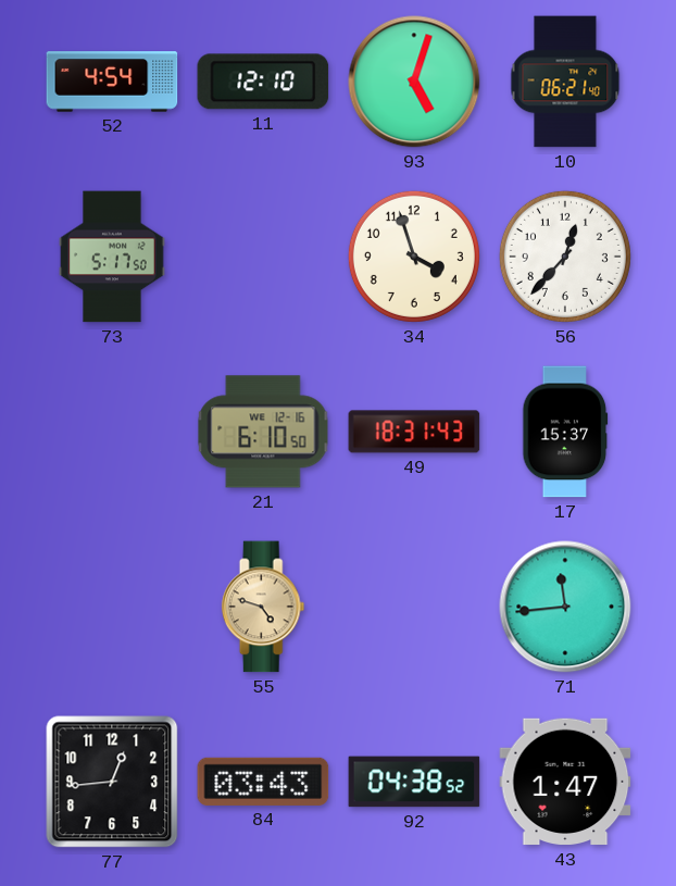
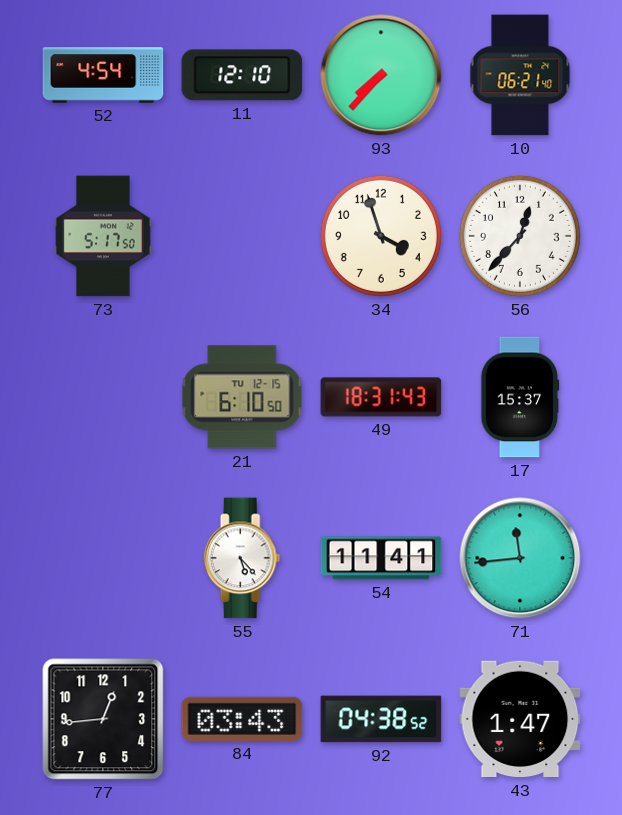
93: 5:03 -> 7:37 (381, 75)
21 date: WE 12-16 -> TU 12-15 (242, 397)
55: 4:48 -> 5:23 (242, 558)
55 dial: champagne -> white (242, 558)
54: none -> 11:41 (381, 558)
